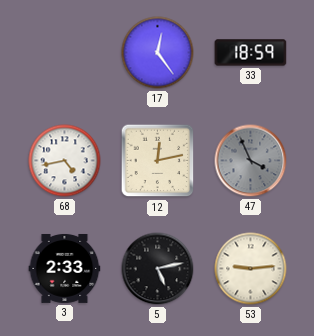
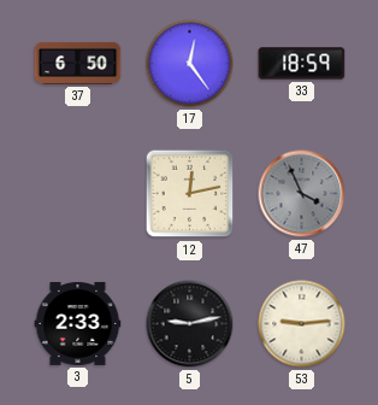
37: none -> 6:50 (78, 63)
68: 4:43 -> none (65, 161)
5: 5:13 -> 9:13 (190, 324)
